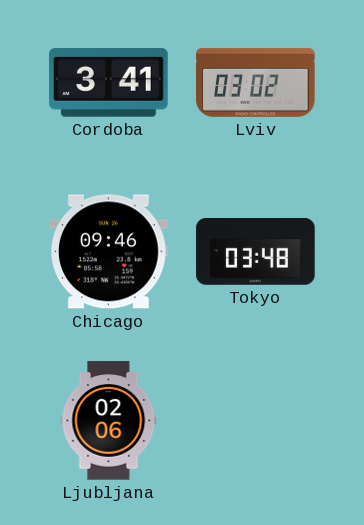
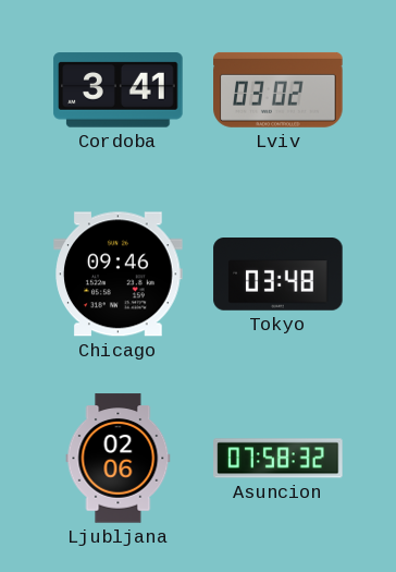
Asuncion: none -> 07:58 (279, 459)
